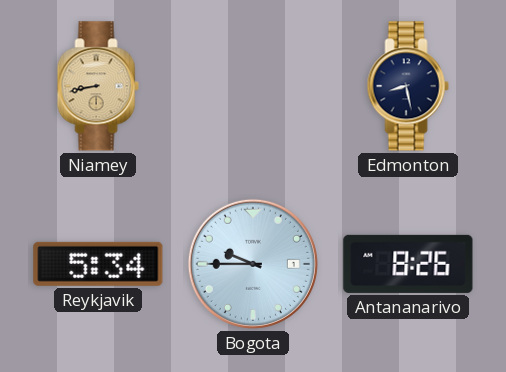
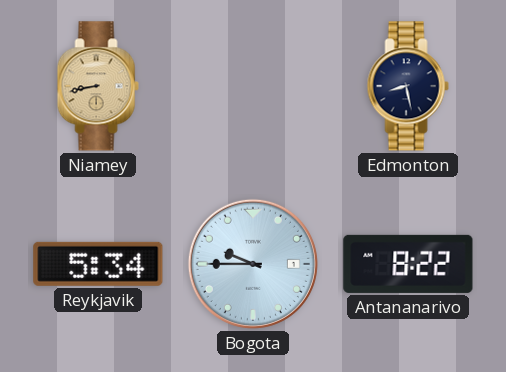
Antananarivo: 8:26 -> 8:22 (408, 264)
